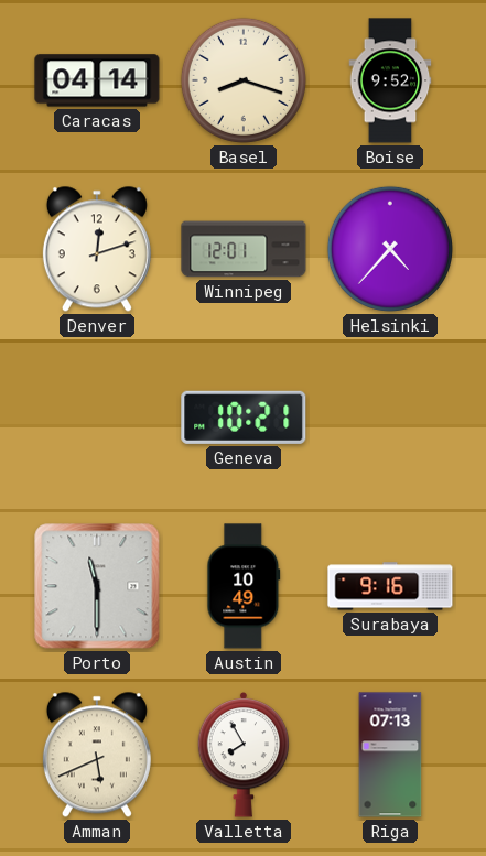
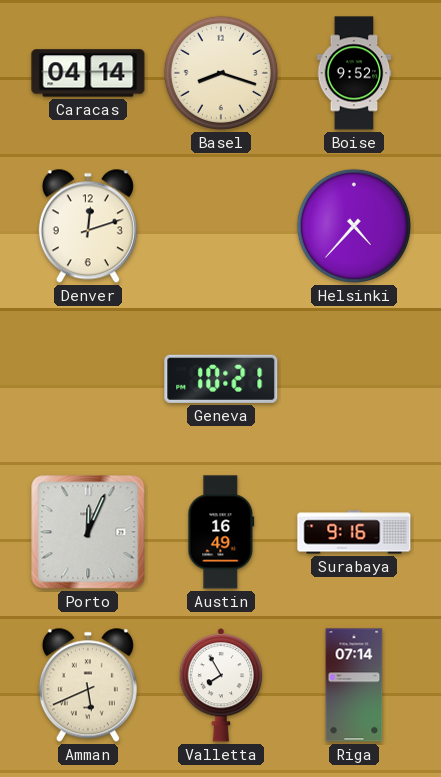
Winnipeg: 12:01 -> none (244, 249)
Porto: 11:30 -> 12:04 (88, 532)
Austin: 10:49 -> 16:49 (221, 532)
Riga: 07:13 -> 07:14 (354, 685)
